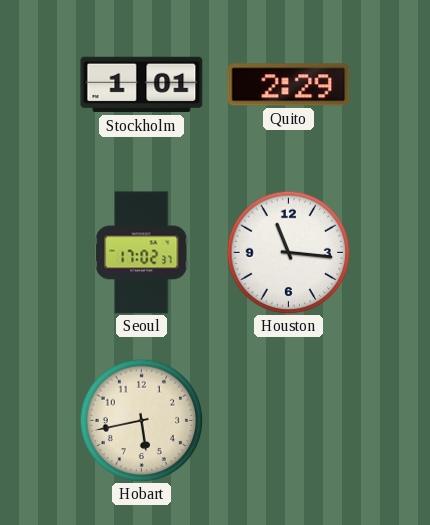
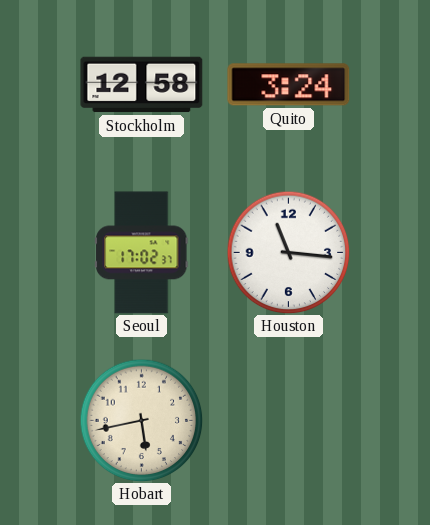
Stockholm: 1:01 -> 12:58 (142, 85)
Quito: 2:29 -> 3:24 (289, 85)
